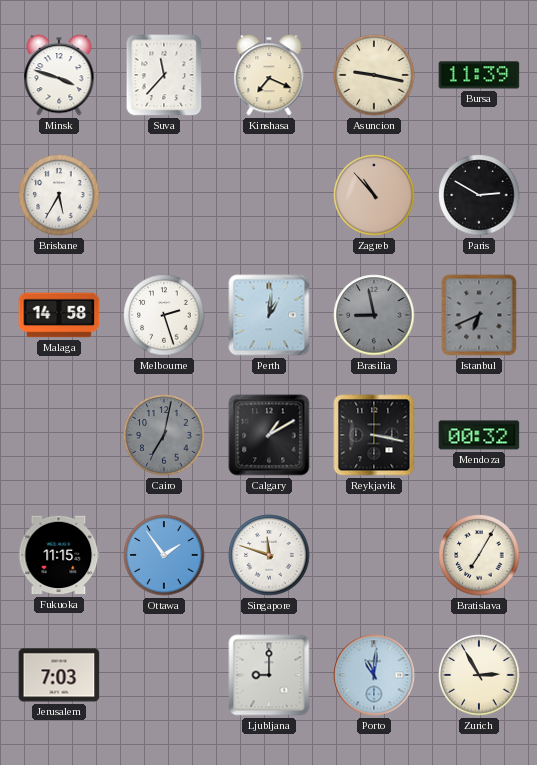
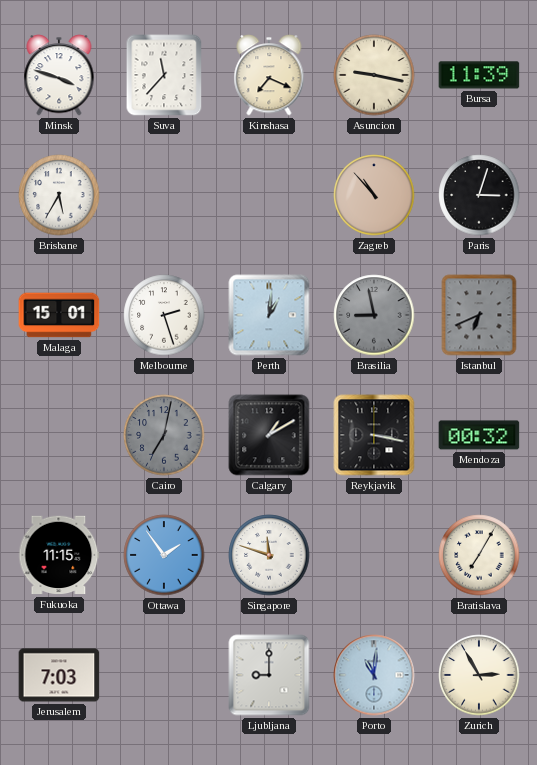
Paris: 2:50 -> 3:03 (479, 195)
Malaga: 14:58 -> 15:01 (59, 315)
